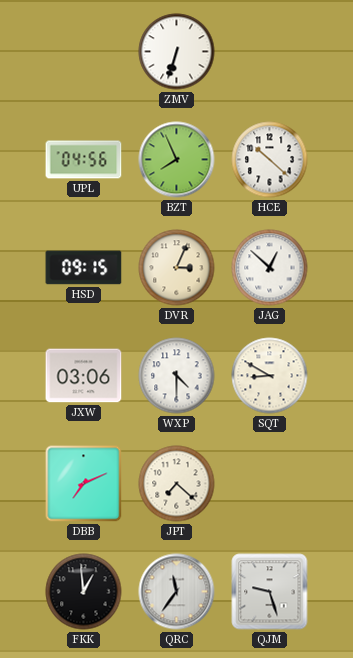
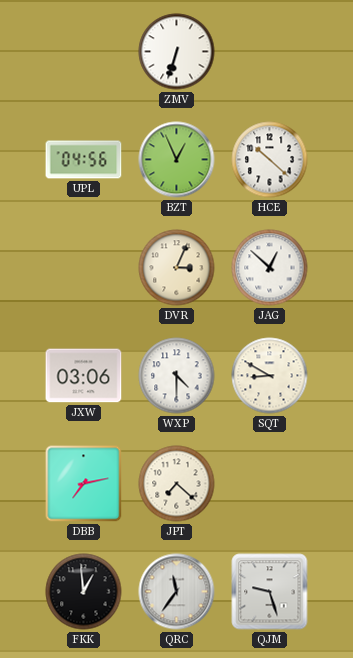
BZT: 7:56 -> 12:56 (177, 160)
HSD: 09:15 -> none (84, 268)
DBB: 7:11 -> 7:13 (84, 484)
